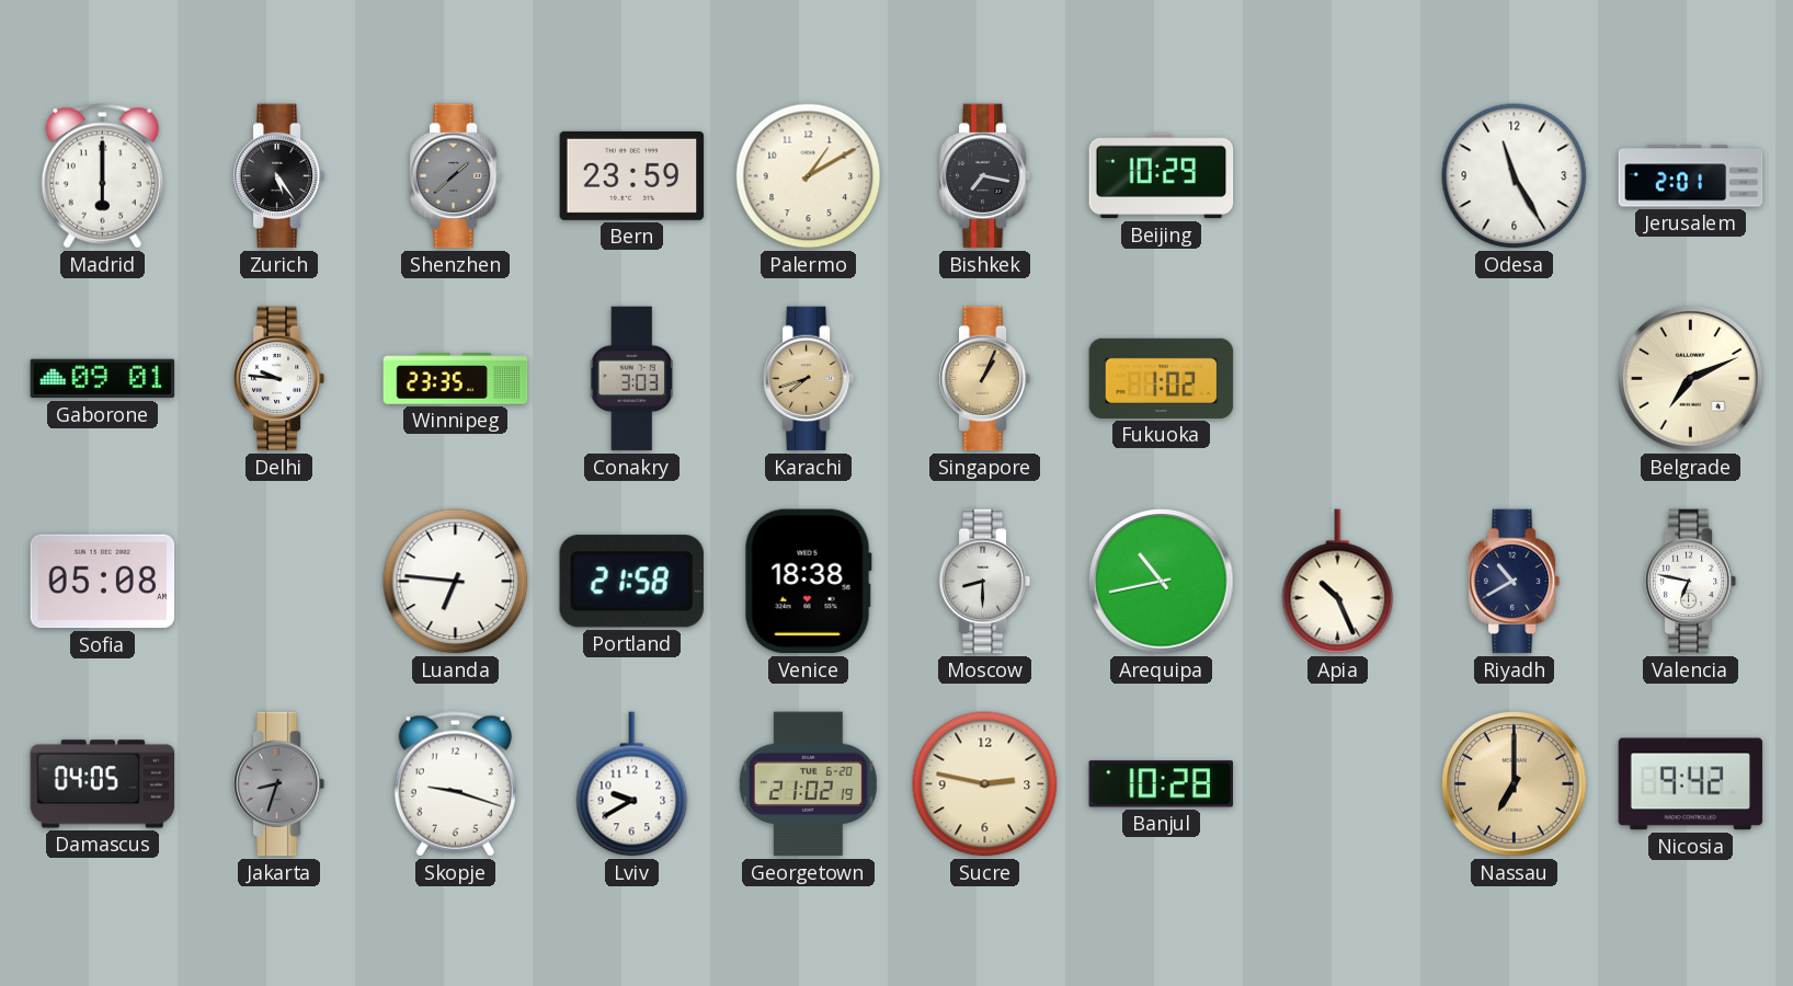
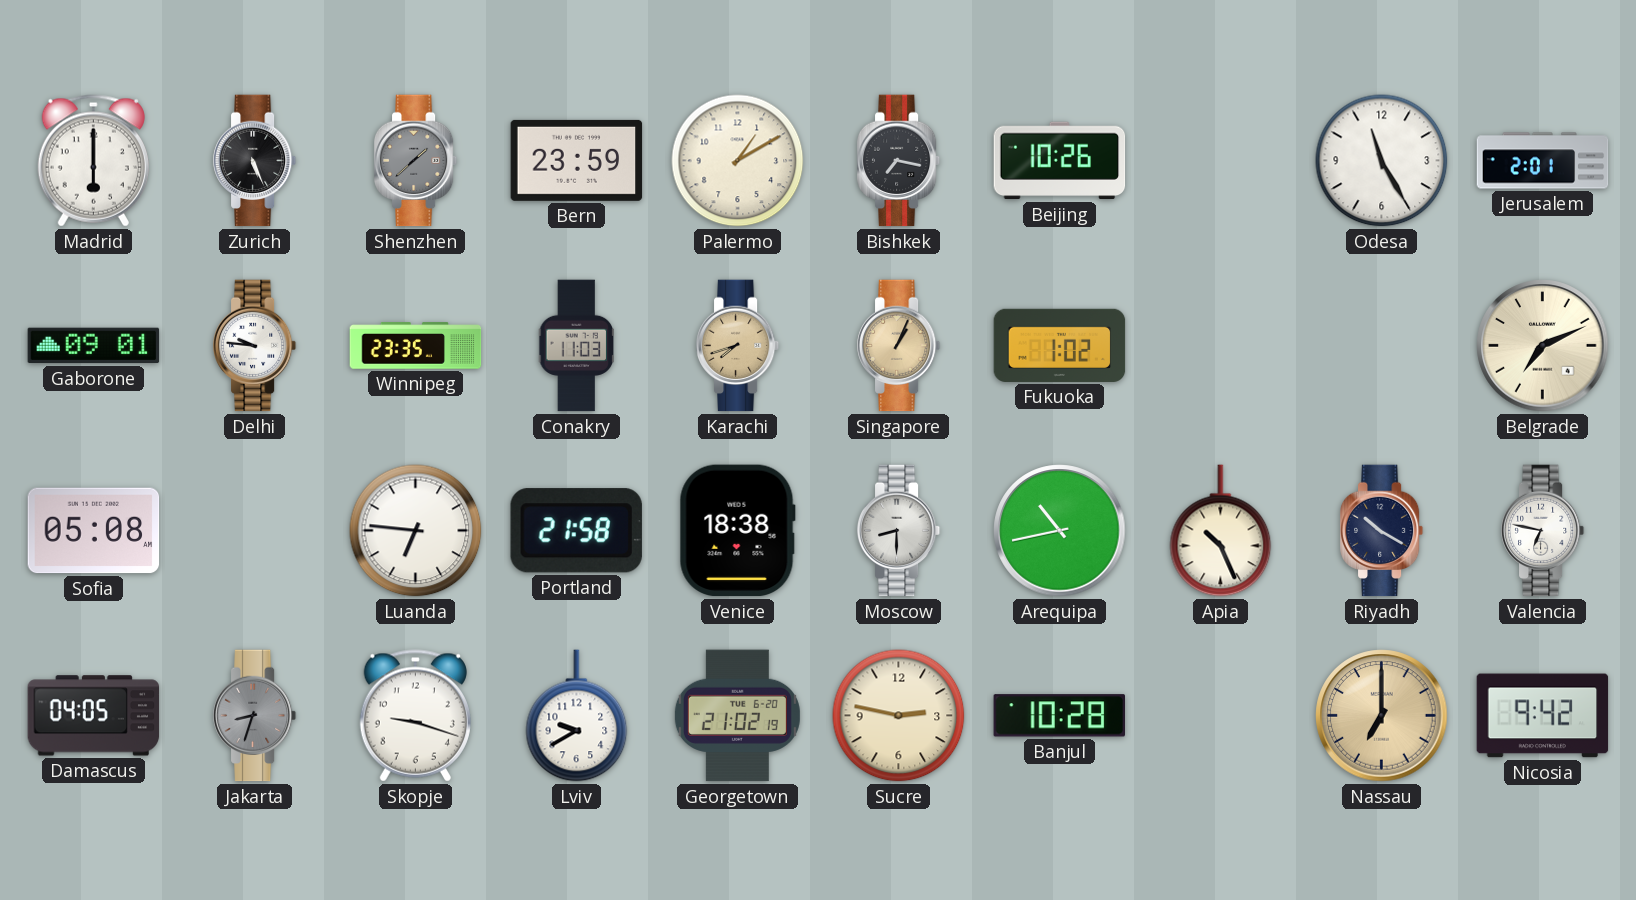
Zurich: 5:24 -> 5:26 (255, 161)
Beijing: 10:29 -> 10:26 (1060, 161)
Conakry: 3:03 -> 11:03 (577, 346)
Riyadh: 10:40 -> 10:20 (1382, 531)
